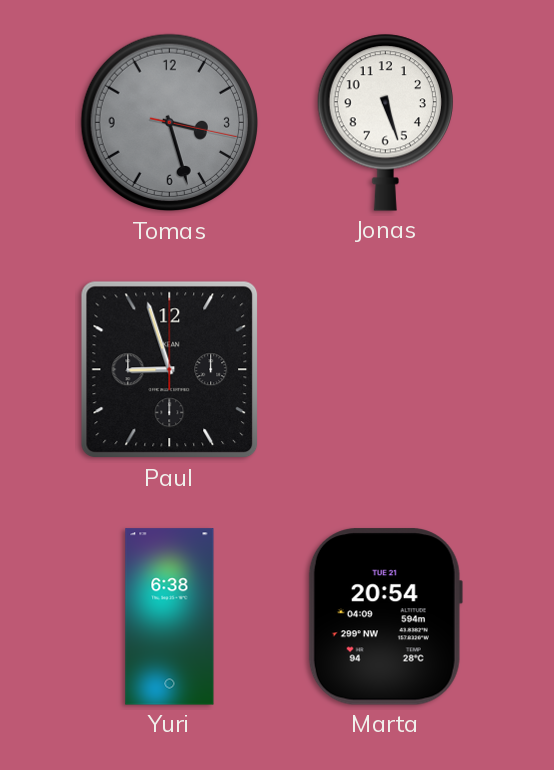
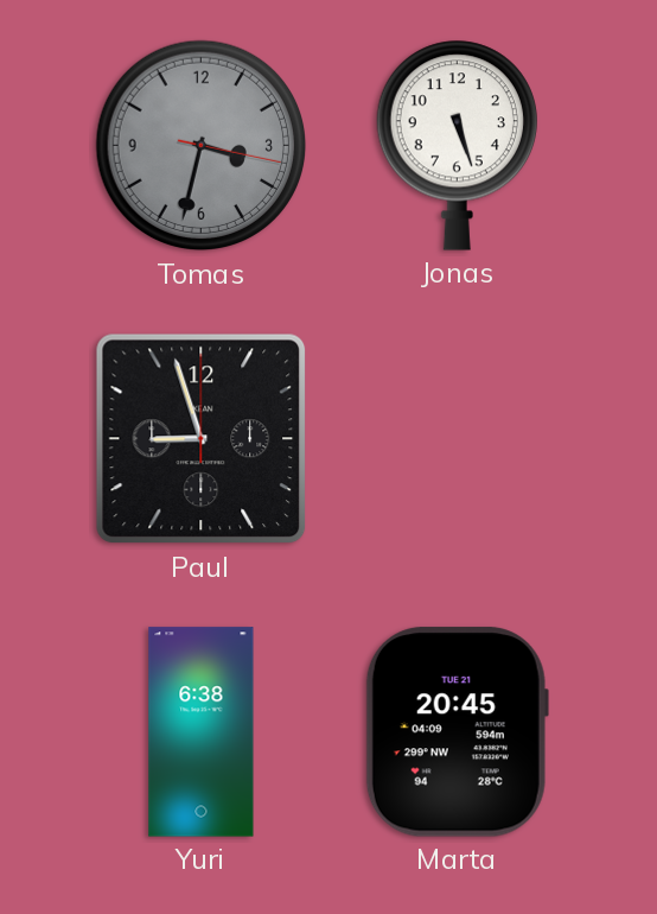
Tomas: 3:27 -> 3:32 (202, 146)
Marta: 20:54 -> 20:45 (457, 732)
